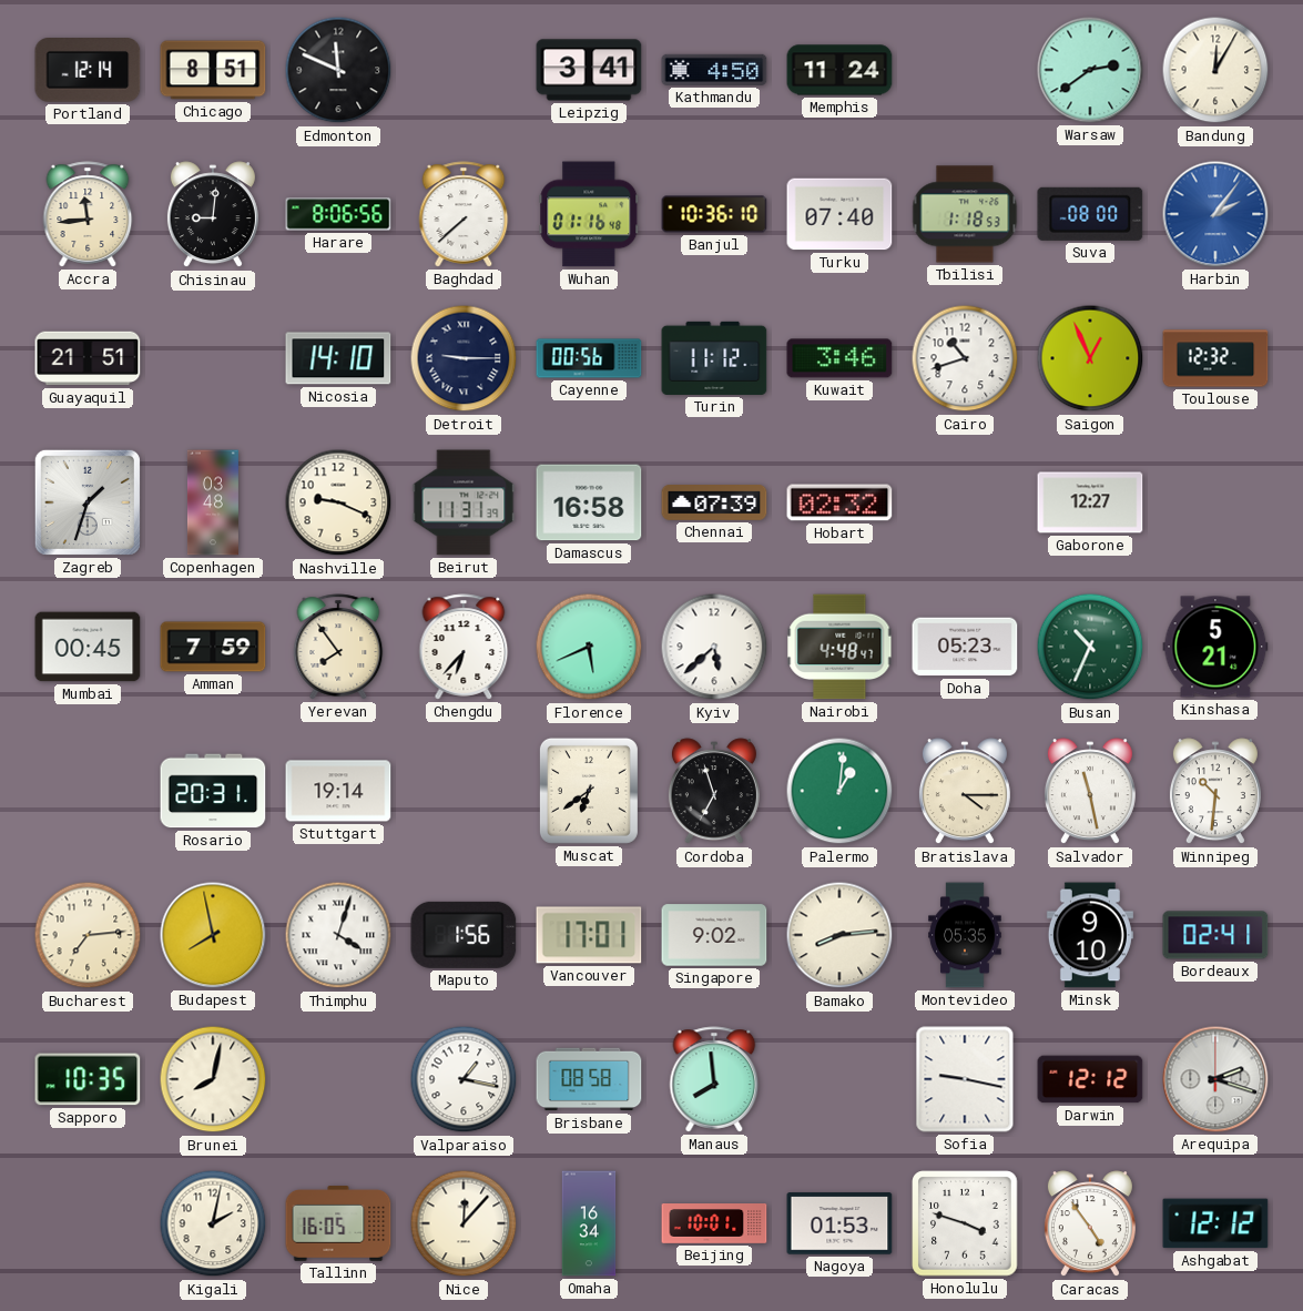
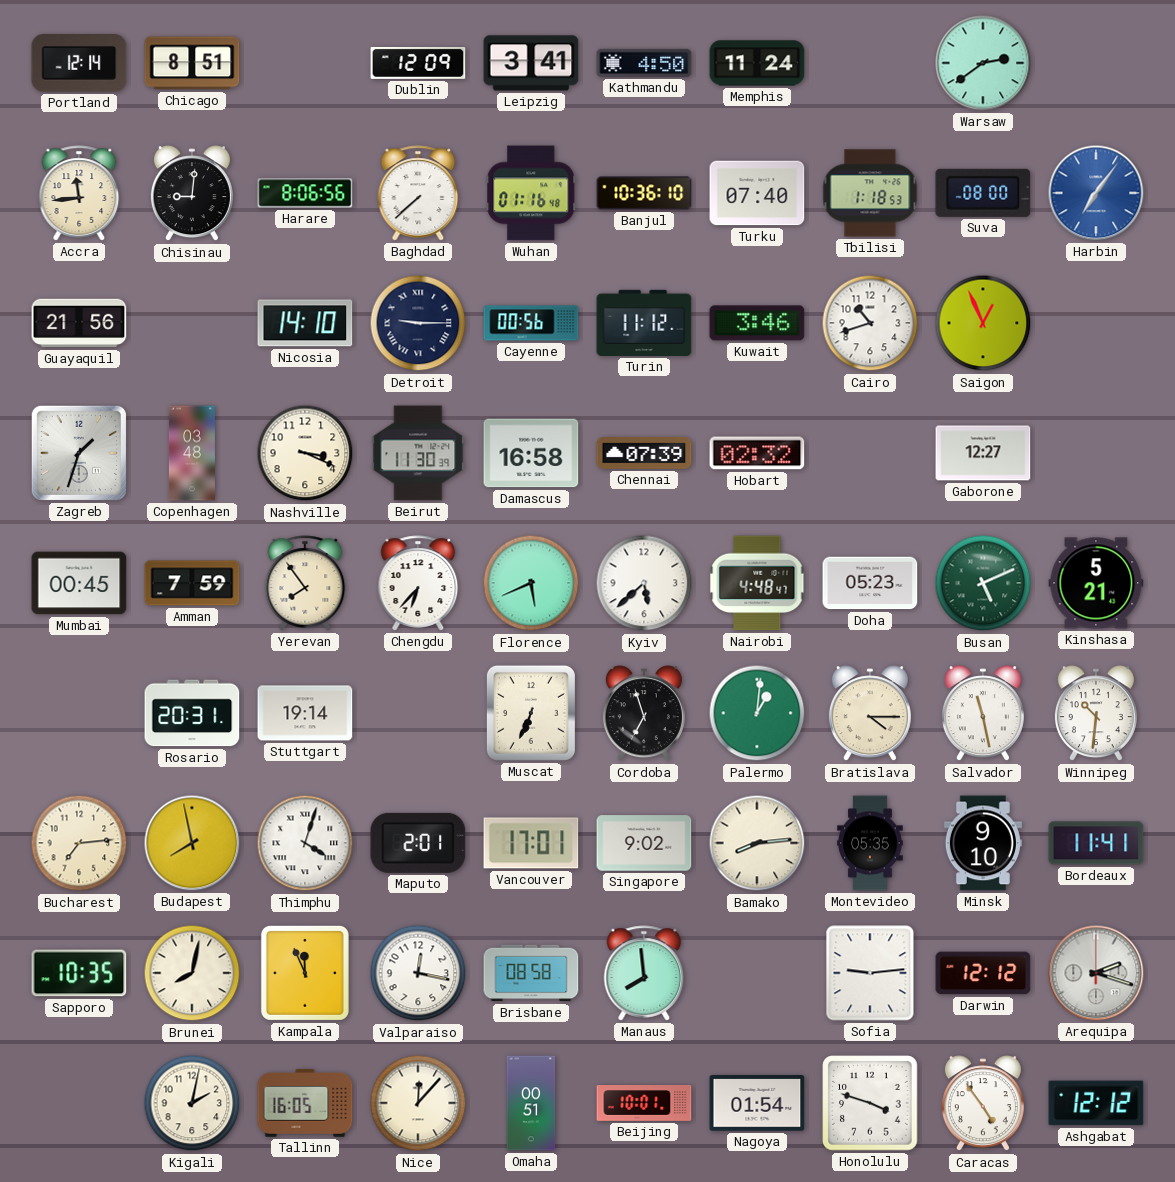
Edmonton: 11:49 -> none (338, 70)
Dublin: none -> 12:09 (418, 63)
Bandung: 12:05 -> none (1215, 70)
Harbin: 2:06 -> 7:06 (1096, 193)
Guayaquil: 21:51 -> 21:56 (79, 323)
Toulouse: 12:32 -> none (1215, 358)
Nashville: 9:19 -> 3:19 (305, 453)
Beirut: 11:31 -> 11:30 (418, 453)
Busan: 10:34 -> 5:11 (983, 583)
Muscat: 6:39 -> 6:34 (531, 713)
Maputo: 1:56 -> 2:01 (418, 843)
Bordeaux: 02:41 -> 11:41 (1096, 843)
Kampala: none -> 11:56 (305, 973)
Valparaiso: 1:17 -> 12:17 (418, 973)
Sofia: 9:17 -> 9:14 (870, 973)
Omaha: 16:34 -> 00:51 (531, 1103)
Nagoya: 01:53 -> 01:54 (757, 1103)
